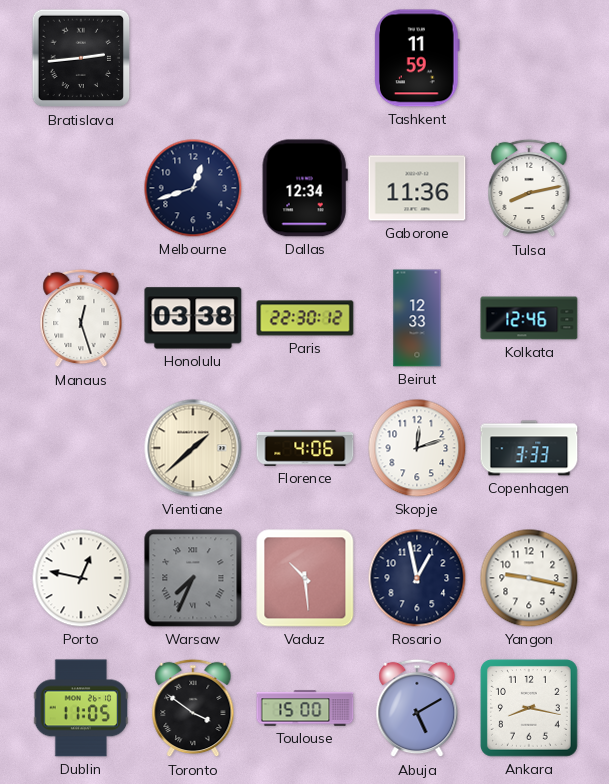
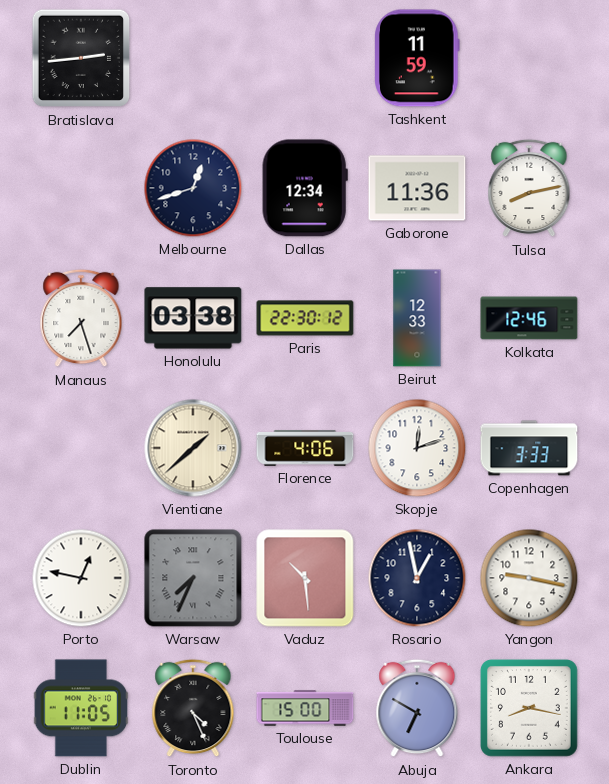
Manaus: 12:27 -> 7:27 (81, 318)
Toronto: 3:51 -> 4:26 (193, 708)
Abuja: 5:10 -> 6:50 (417, 708)
